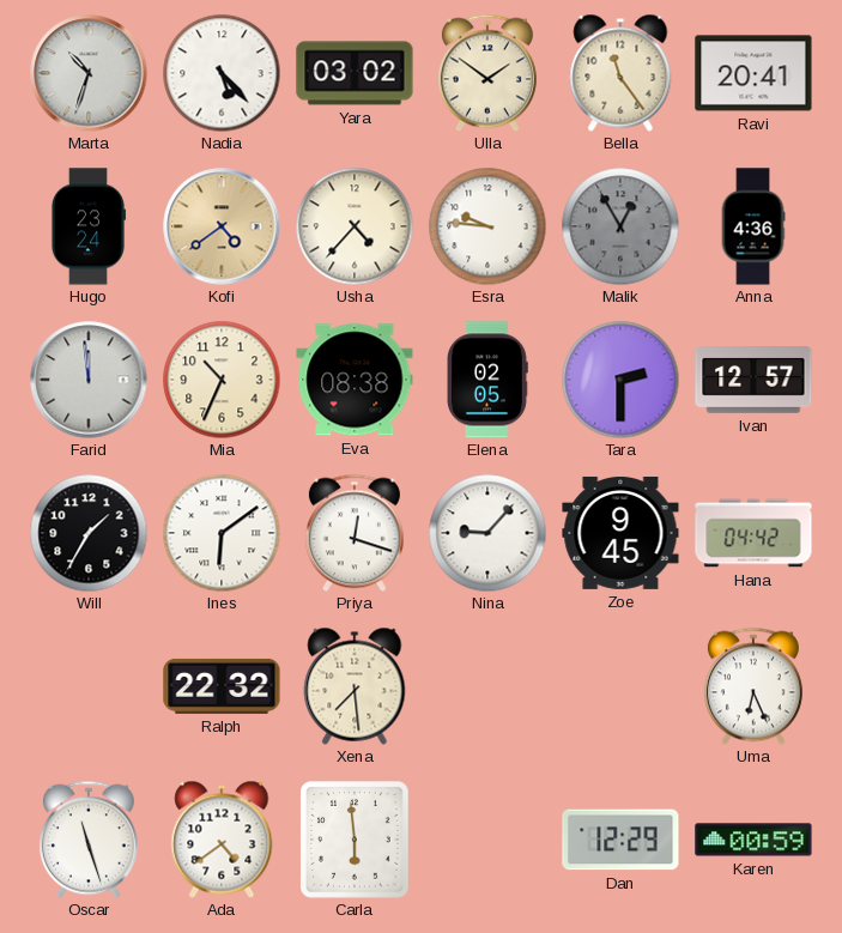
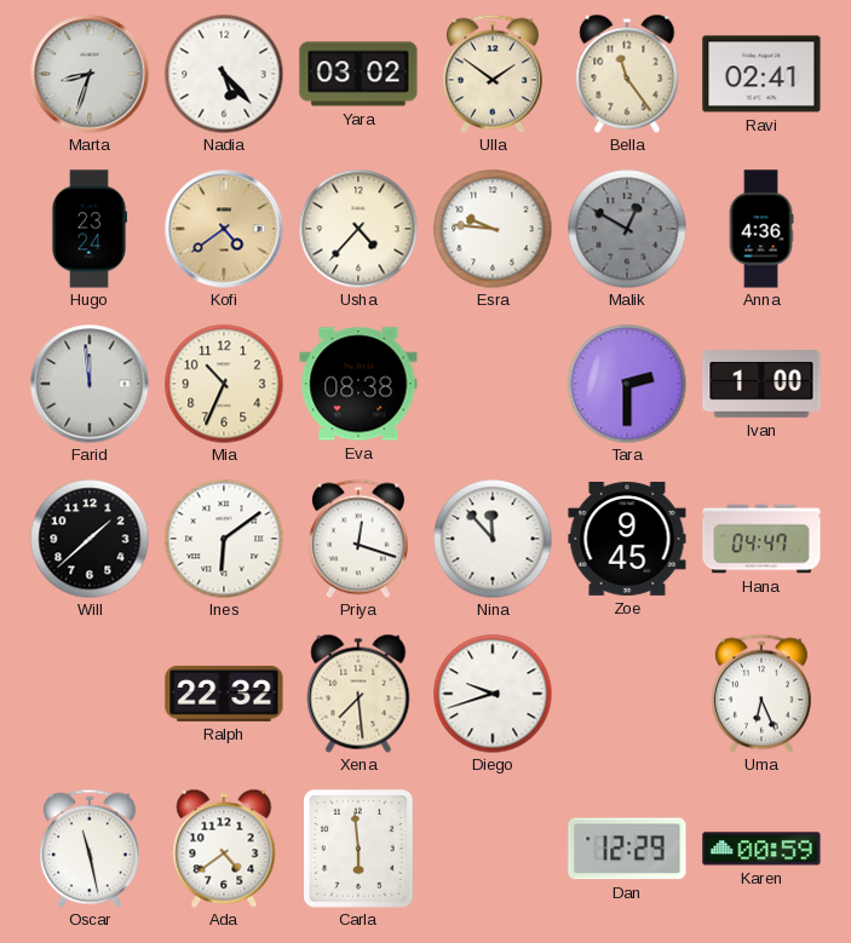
Marta: 10:33 -> 8:33 (90, 74)
Ravi: 20:41 -> 02:41 (761, 74)
Malik: 12:55 -> 12:50 (627, 229)
Elena: 02:05 -> none (487, 380)
Ivan: 12:57 -> 1:00 (761, 385)
Will: 1:35 -> 1:38 (90, 539)
Nina: 9:07 -> 11:53 (493, 539)
Hana: 04:42 -> 04:47 (761, 539)
Diego: none -> 9:42 (493, 694)
Oscar: 11:27 -> 11:28 (90, 849)
